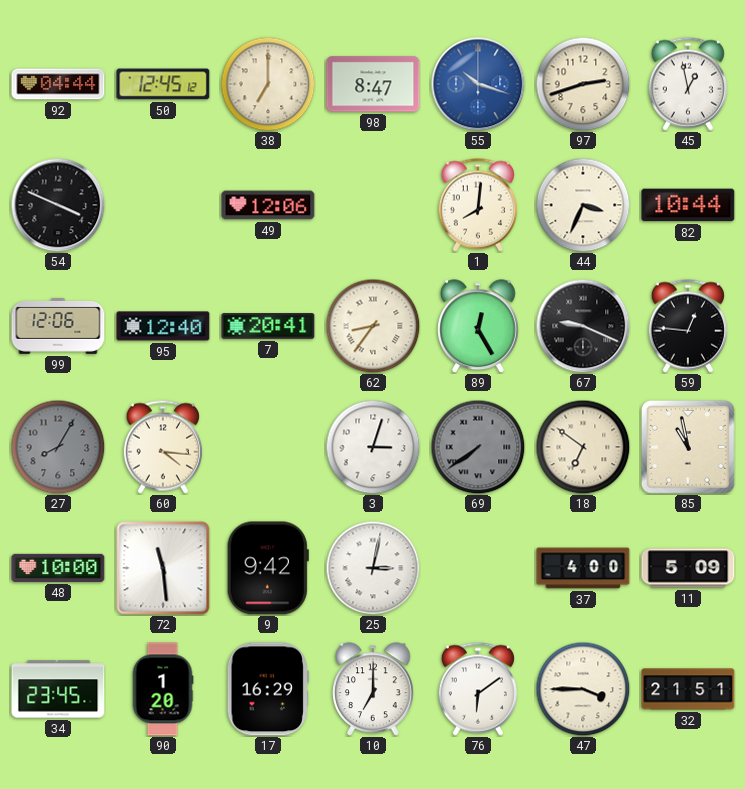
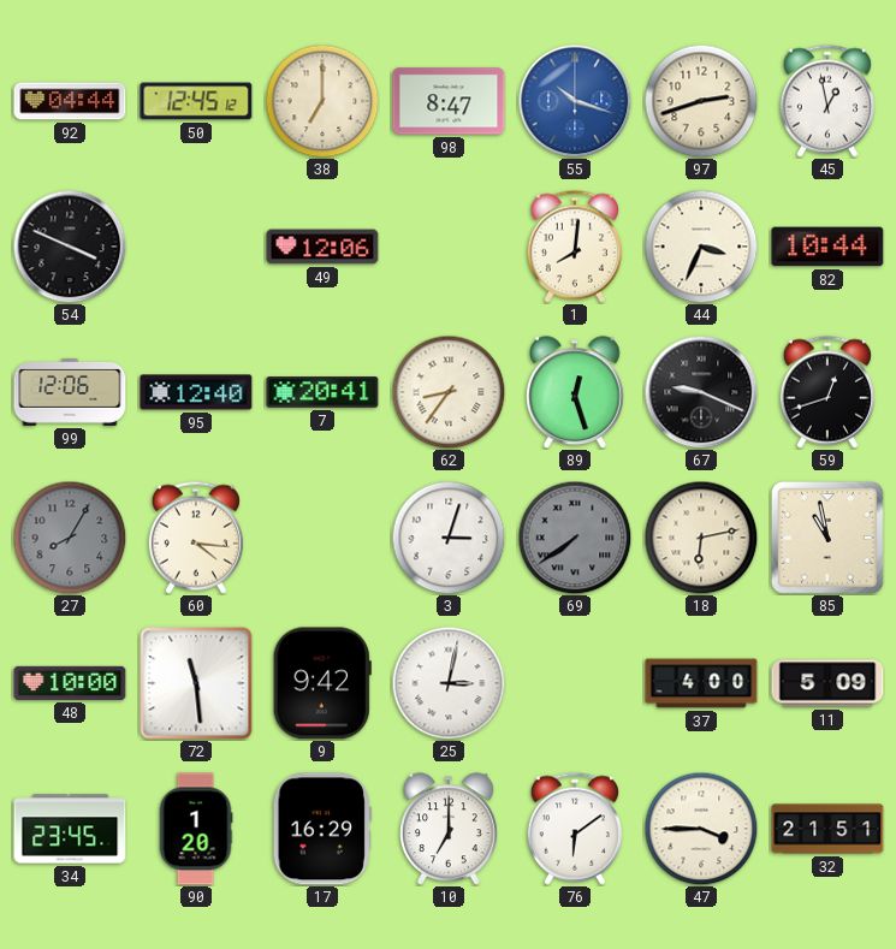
89: 12:25 -> 12:27 (575, 392)
59: 12:46 -> 12:42 (827, 392)
18: 6:51 -> 6:13 (701, 538)
